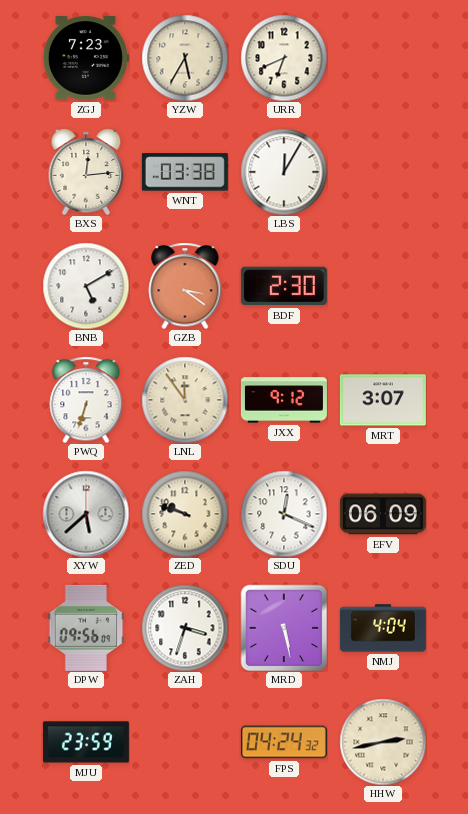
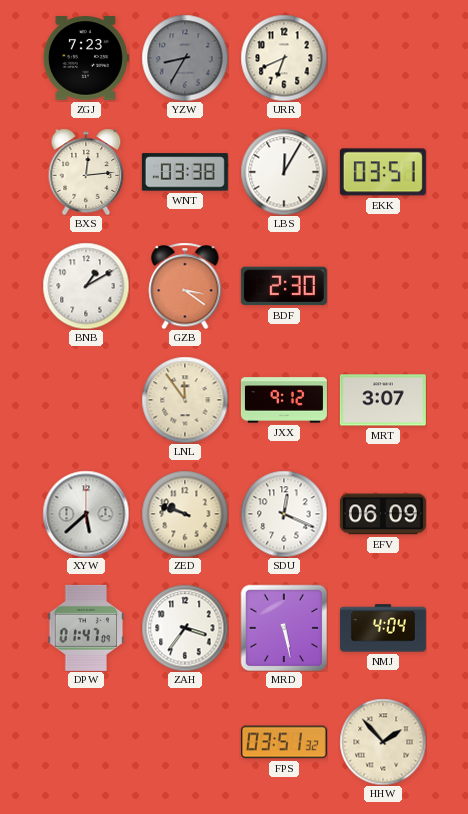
YZW: 5:35 -> 8:35 (185, 58)
YZW dial: cream -> grey (185, 58)
EKK: none -> 03:51 (383, 172)
BNB: 5:10 -> 1:10 (86, 286)
PWQ: 6:33 -> none (86, 400)
DPW: 09:56 -> 01:47 (86, 628)
ZAH: 3:33 -> 3:36 (185, 628)
MJU: 23:59 -> none (86, 742)
FPS: 04:24 -> 03:51 (284, 742)
HHW: 2:43 -> 1:53 (383, 742)
